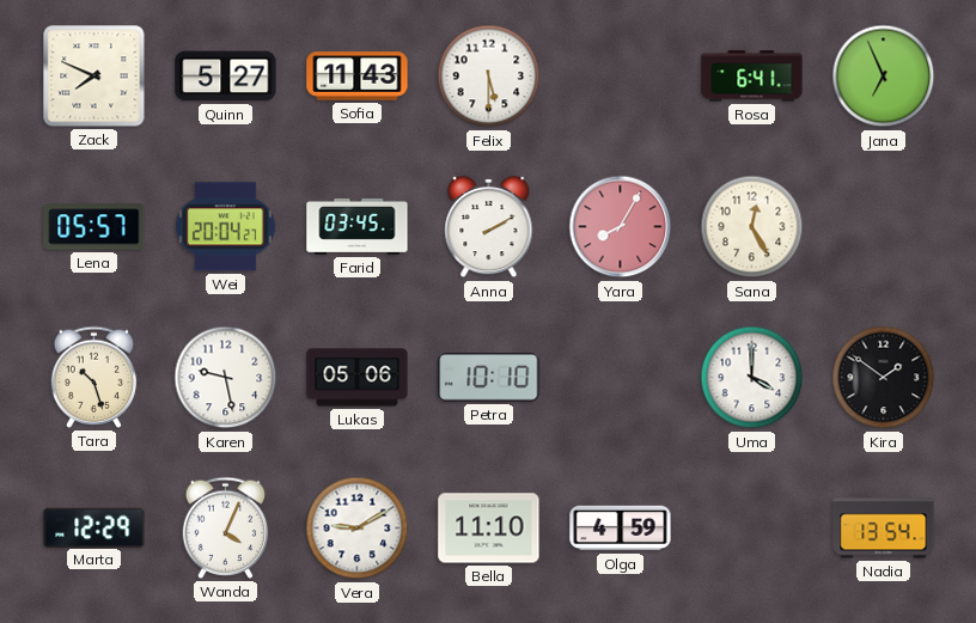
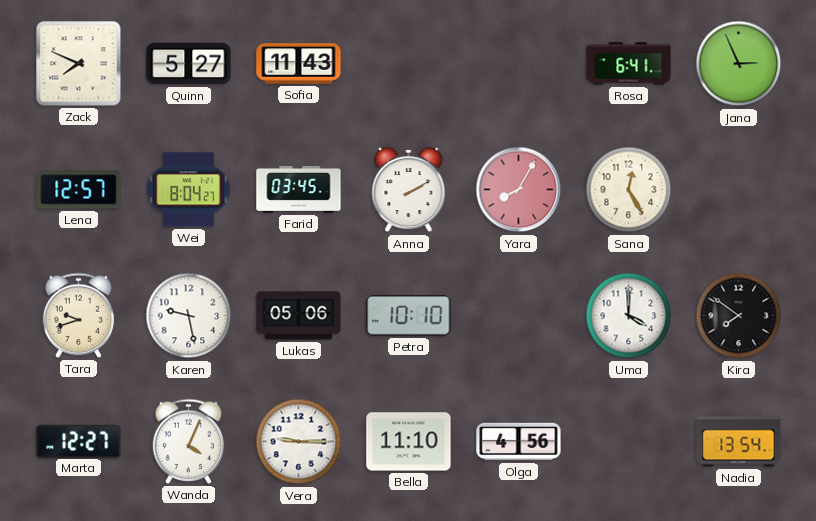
Felix: 5:30 -> none (489, 77)
Jana: 6:56 -> 2:56 (739, 64)
Lena: 05:57 -> 12:57 (79, 190)
Wei: 20:04 -> 8:04 (188, 190)
Tara: 10:27 -> 9:42 (79, 315)
Kira: 1:51 -> 7:51 (739, 316)
Marta: 12:29 -> 12:27 (79, 441)
Vera: 9:10 -> 9:15 (299, 442)
Olga: 4:59 -> 4:56 (519, 442)
